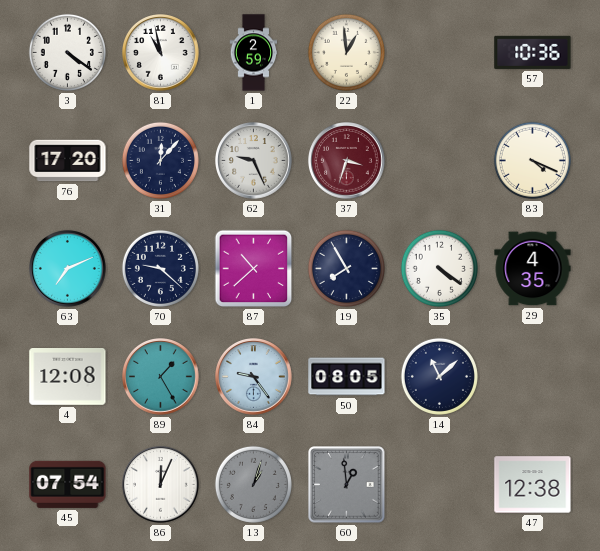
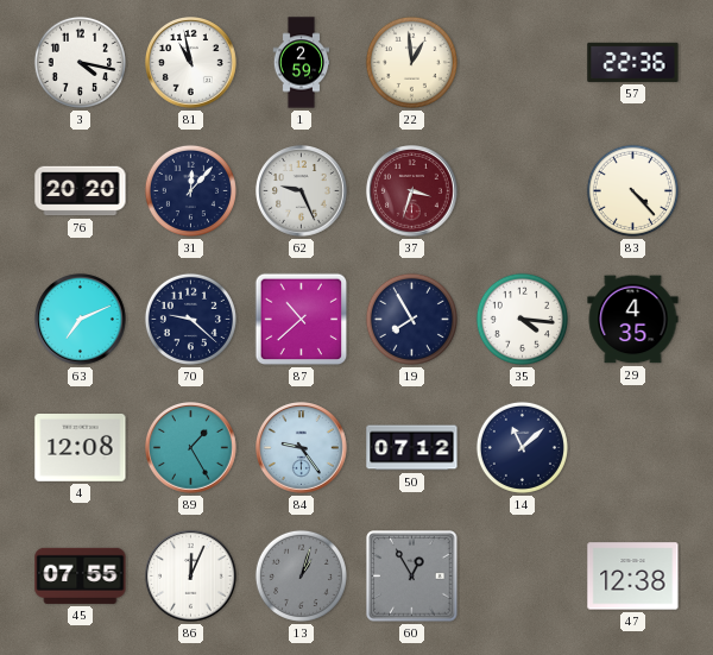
3: 4:21 -> 4:17 (80, 62)
57: 10:36 -> 22:36 (633, 62)
76: 17:20 -> 20:20 (81, 191)
83: 4:19 -> 4:23 (632, 190)
35: 4:21 -> 4:16 (522, 319)
50: 08:05 -> 07:12 (412, 448)
45: 07:54 -> 07:55 (81, 575)
60: 12:59 -> 12:55 (412, 577)
